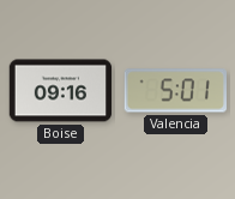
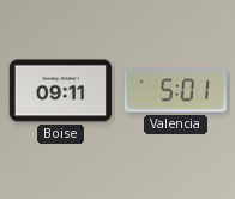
Boise: 09:16 -> 09:11 (61, 91)
